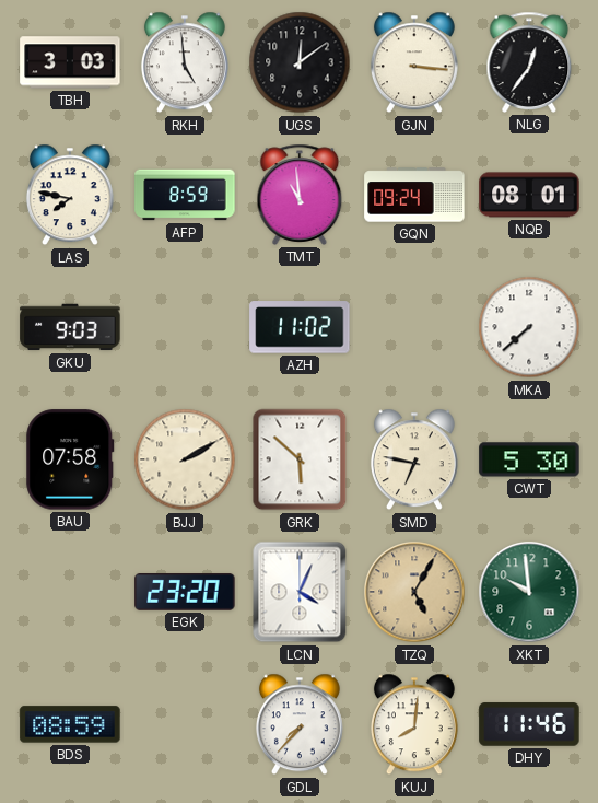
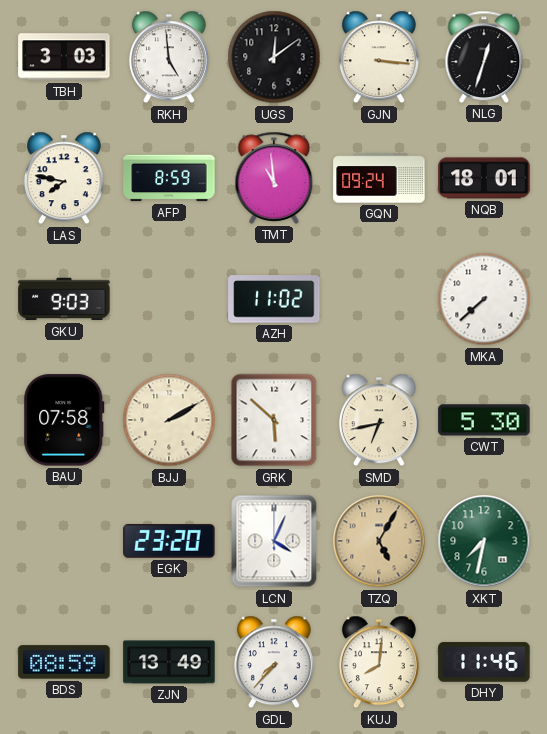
NLG: 12:36 -> 12:33 (484, 57)
NQB: 08:01 -> 18:01 (484, 178)
SMD: 6:47 -> 6:43 (379, 420)
XKT: 9:59 -> 7:32 (484, 541)
ZJN: none -> 13:49 (169, 662)
